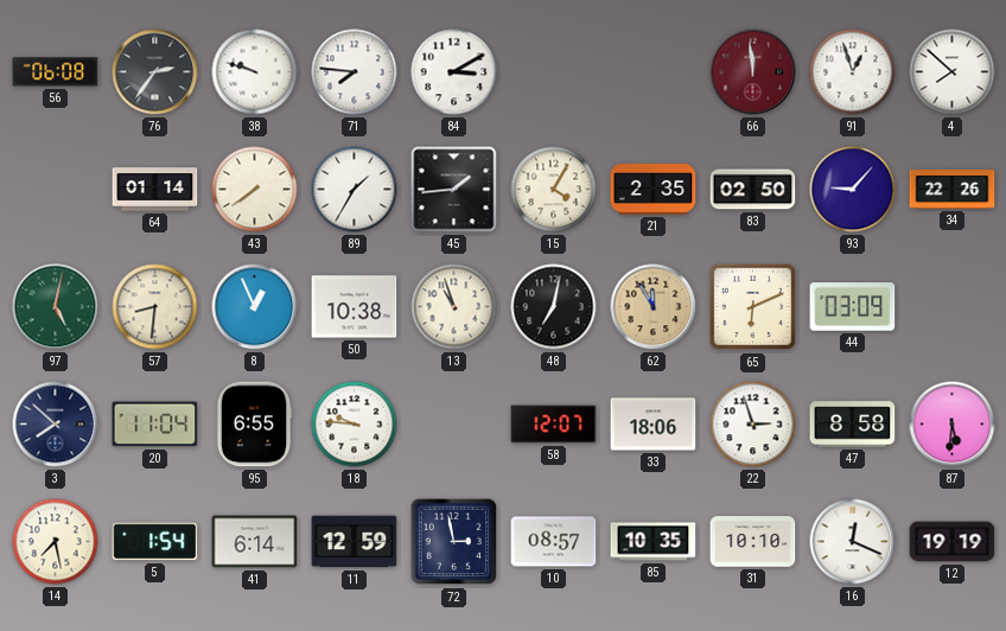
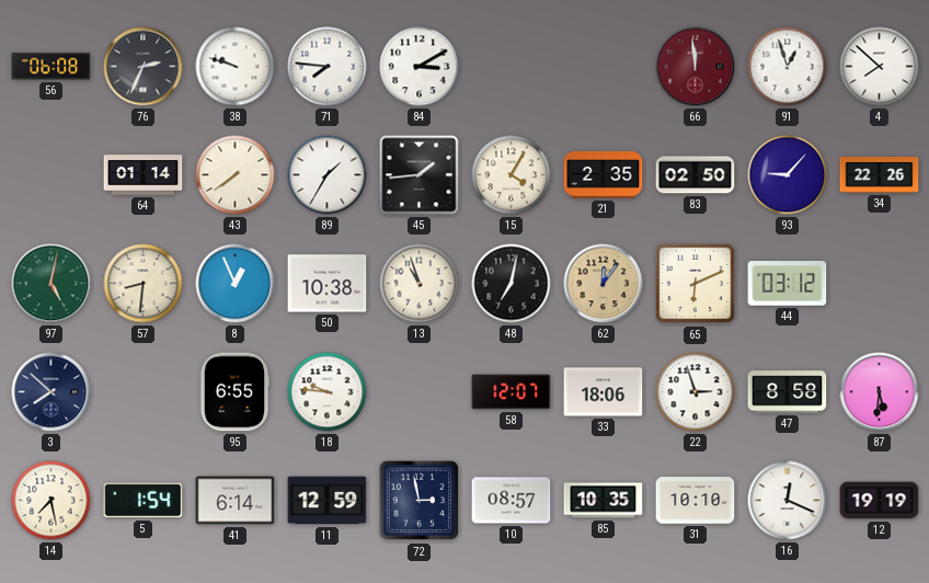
76: 2:36 -> 2:34 (144, 67)
62: 11:55 -> 12:06 (604, 284)
44: 03:09 -> 03:12 (788, 284)
20: 11:04 -> none (155, 425)
